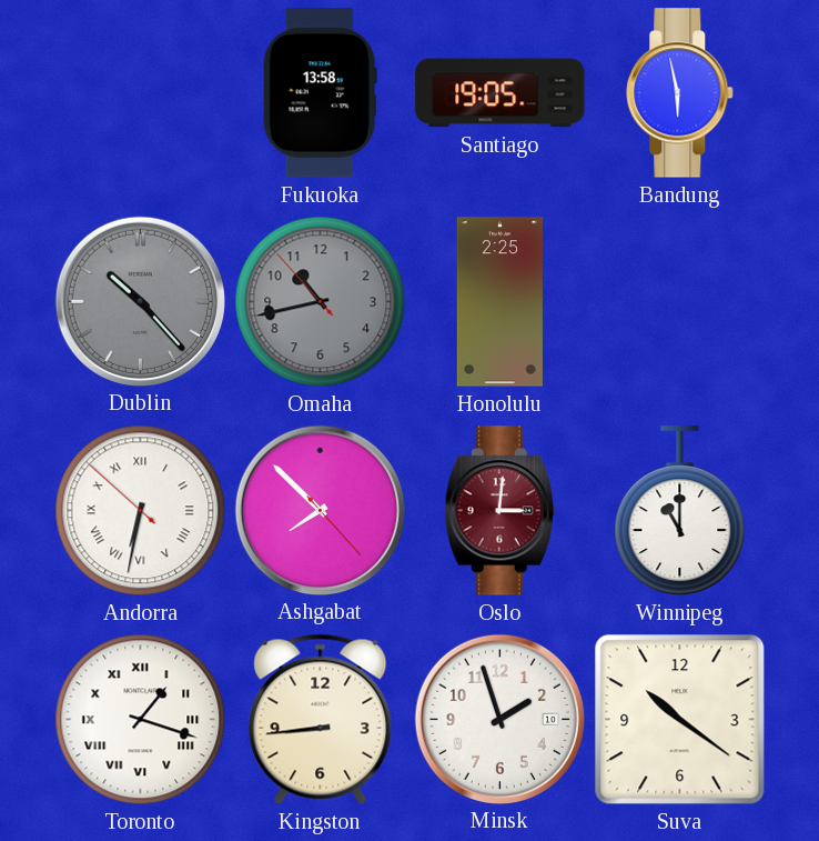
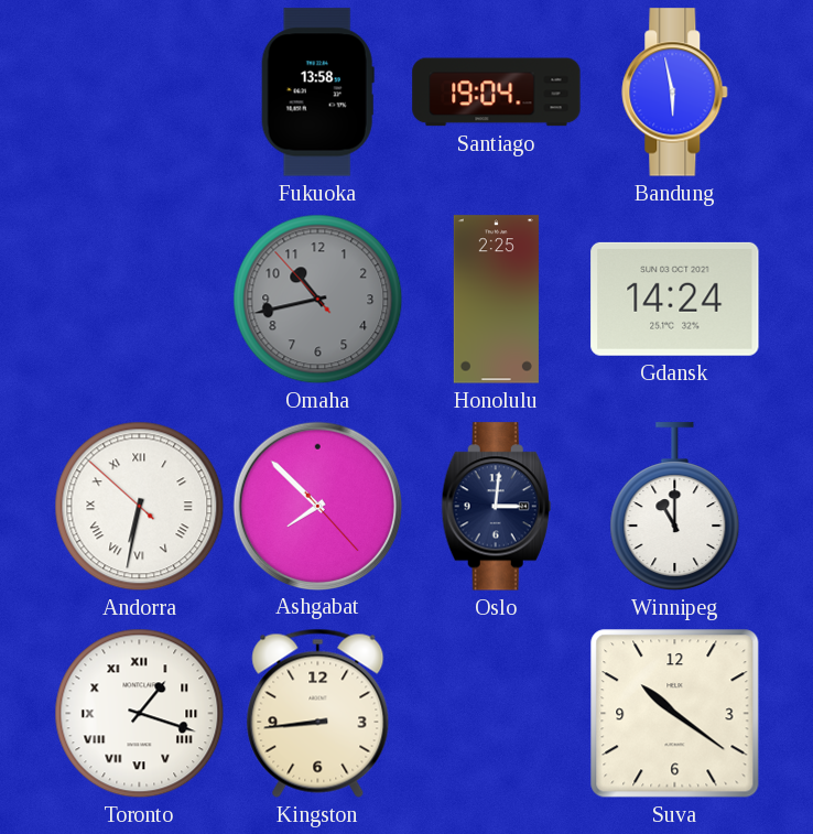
Santiago: 19:05 -> 19:04 (497, 93)
Dublin: 10:23 -> none (140, 301)
Gdansk: none -> 14:24 (675, 299)
Oslo dial: burgundy -> navy (496, 507)
Minsk: 1:57 -> none (499, 719)
